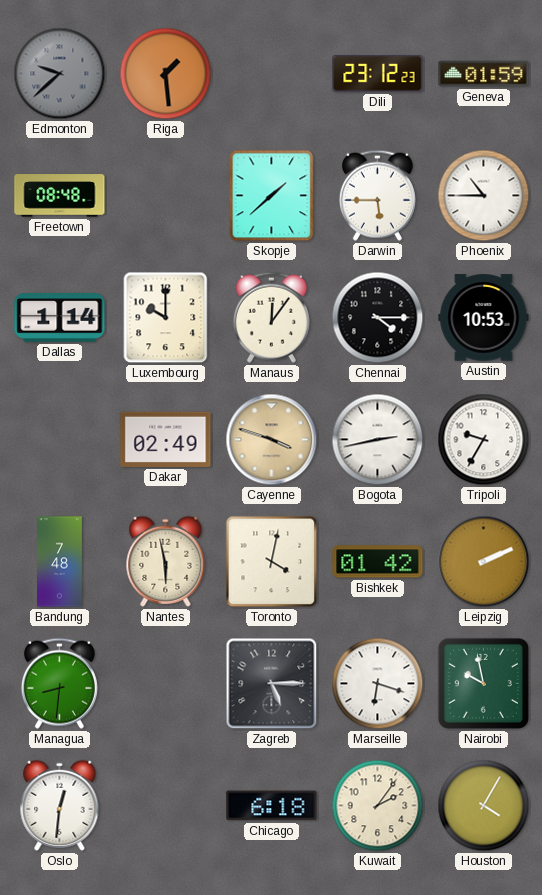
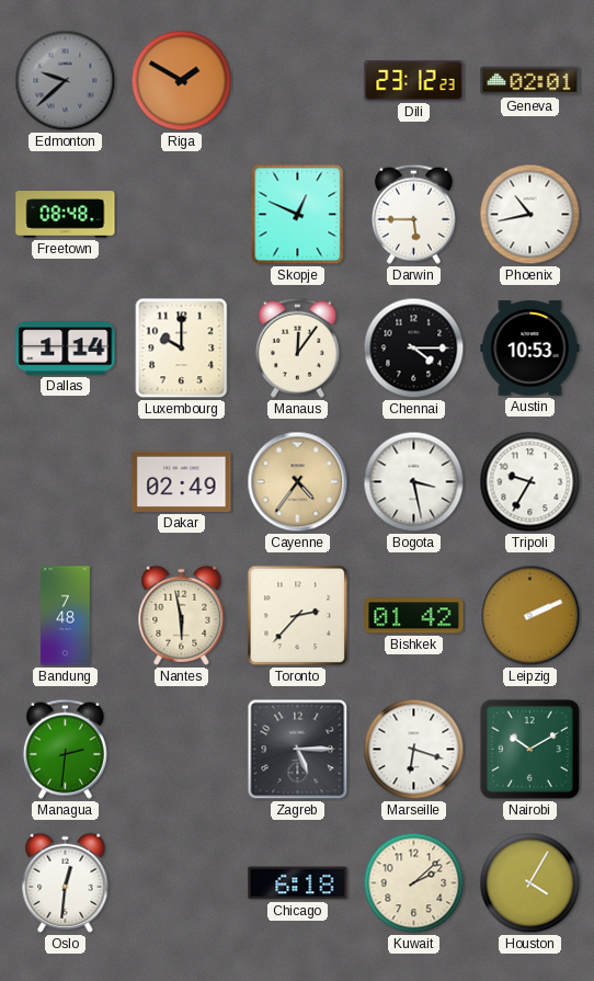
Riga: 1:29 -> 1:50 (182, 81)
Geneva: 01:59 -> 02:01 (530, 81)
Skopje: 1:38 -> 12:49 (298, 215)
Phoenix: 10:45 -> 10:43 (530, 215)
Cayenne: 3:48 -> 4:36 (298, 482)
Bogota: 2:43 -> 3:28 (414, 482)
Toronto: 4:02 -> 2:37 (298, 616)
Managua: 8:31 -> 2:31 (65, 749)
Nairobi: 9:58 -> 10:10 (529, 749)
Kuwait: 2:06 -> 2:08 (414, 883)
